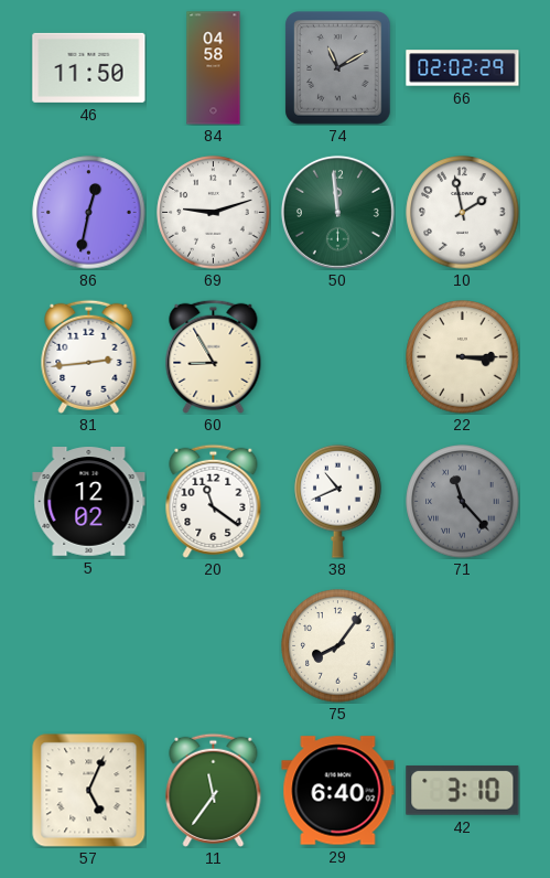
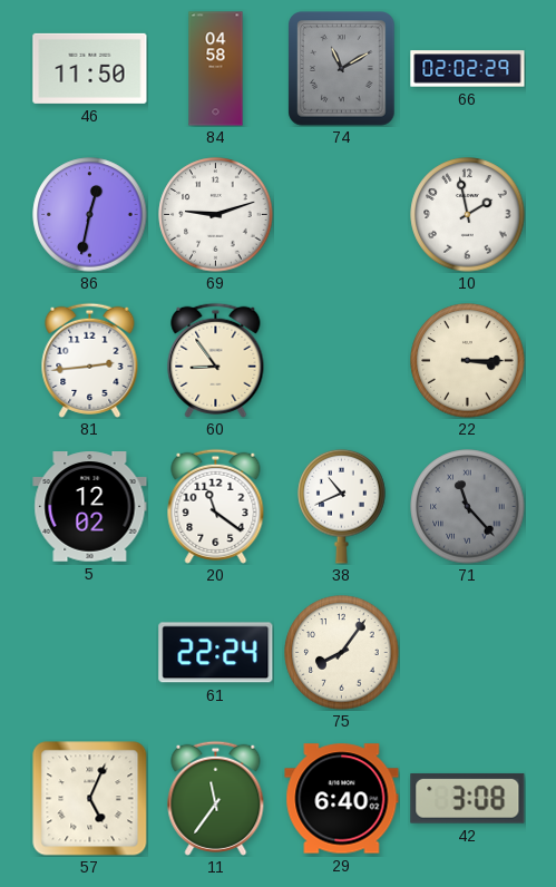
50: 11:59 -> none (337, 212)
60: 8:55 -> 8:54 (216, 360)
61: none -> 22:24 (216, 653)
42: 3:10 -> 3:08 (468, 799)
